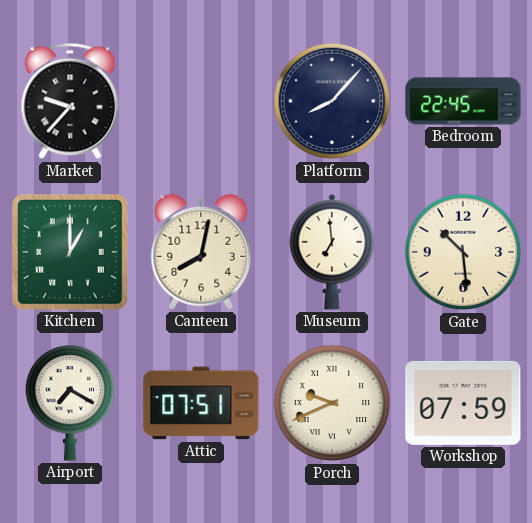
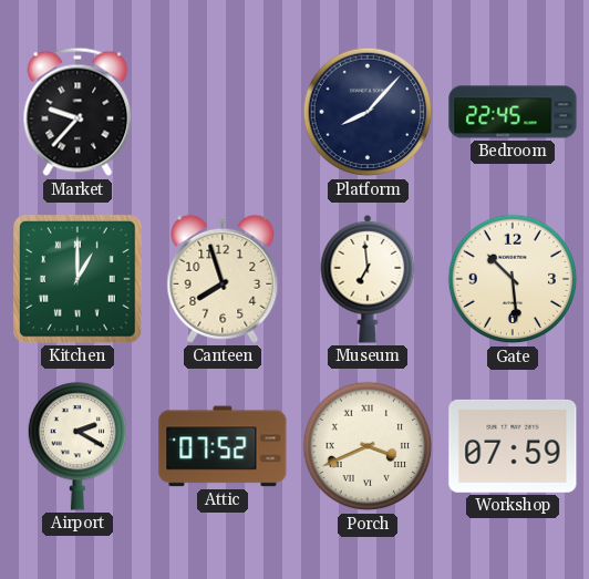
Canteen: 8:02 -> 7:57 (223, 279)
Airport: 7:20 -> 2:20 (77, 446)
Attic: 07:51 -> 07:52 (223, 446)
Porch: 9:41 -> 3:41 (368, 446)
